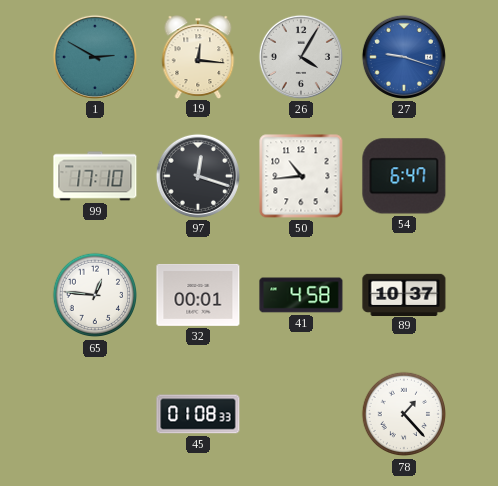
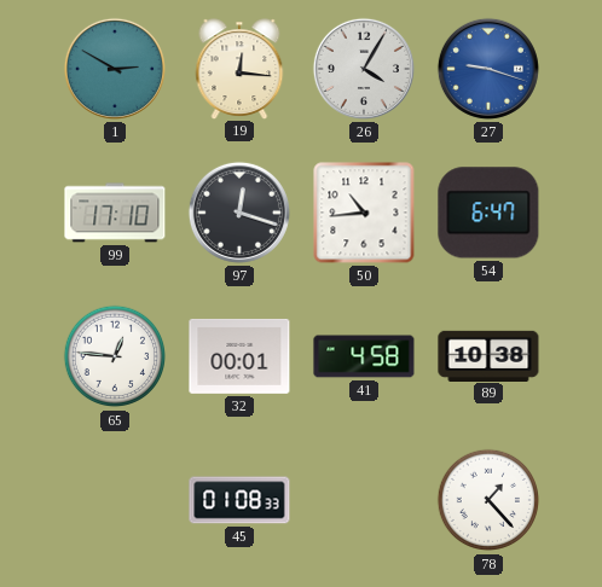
89: 10:37 -> 10:38 (488, 355)
